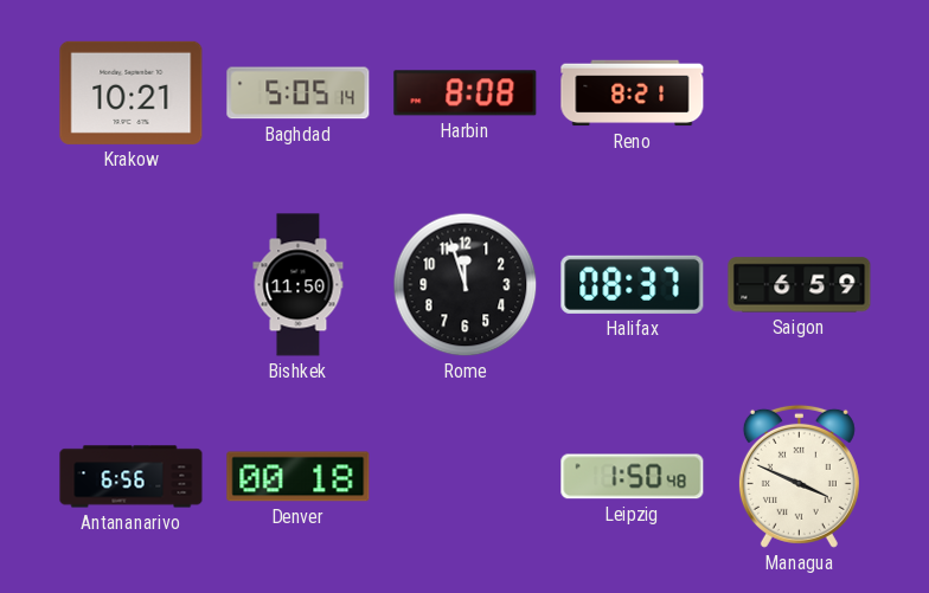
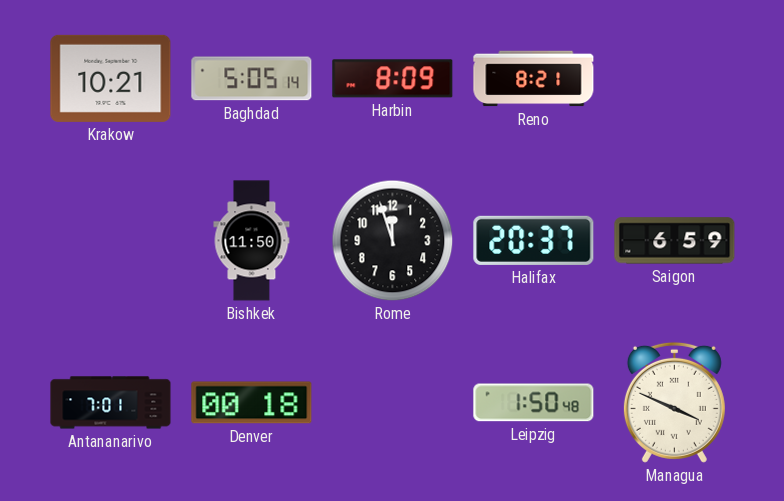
Harbin: 8:08 -> 8:09 (393, 79)
Halifax: 08:37 -> 20:37 (534, 240)
Antananarivo: 6:56 -> 7:01 (111, 403)
